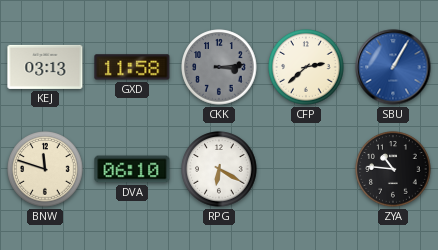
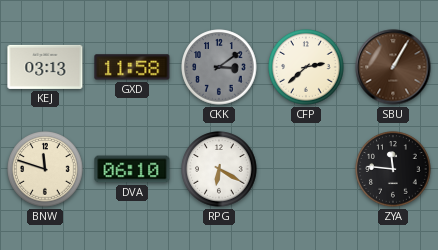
CKK: 3:14 -> 3:09 (219, 67)
SBU dial: blue -> brown (393, 67)
ZYA: 10:46 -> 11:46 (393, 169)
